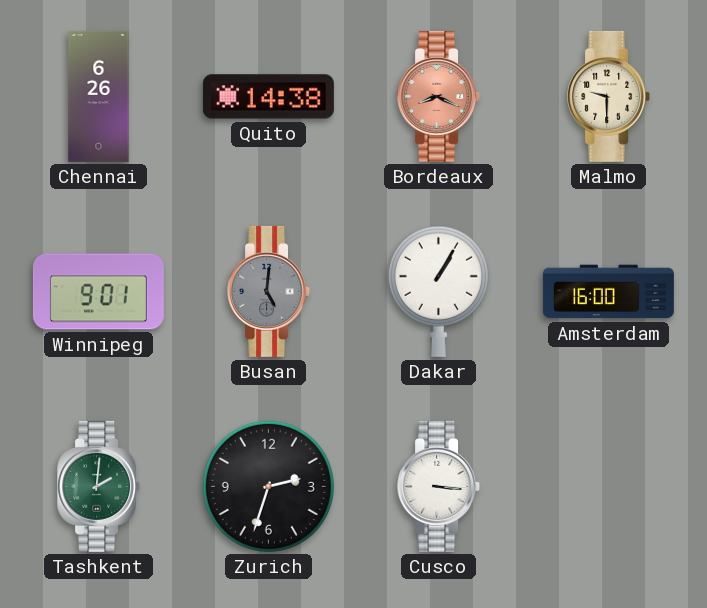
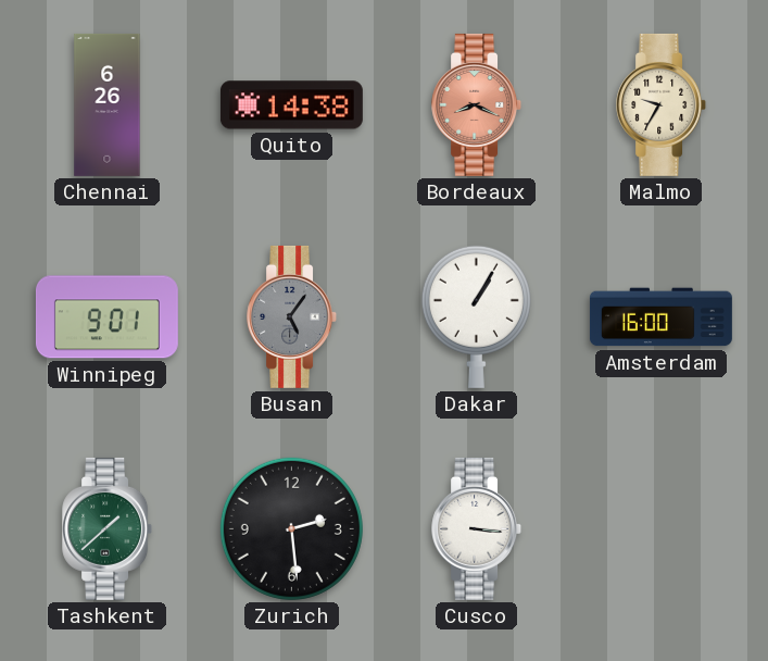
Malmo: 9:30 -> 9:35 (662, 104)
Busan: 5:01 -> 5:06 (292, 316)
Tashkent: 2:01 -> 1:38 (108, 528)
Zurich: 2:33 -> 2:29 (291, 528)
